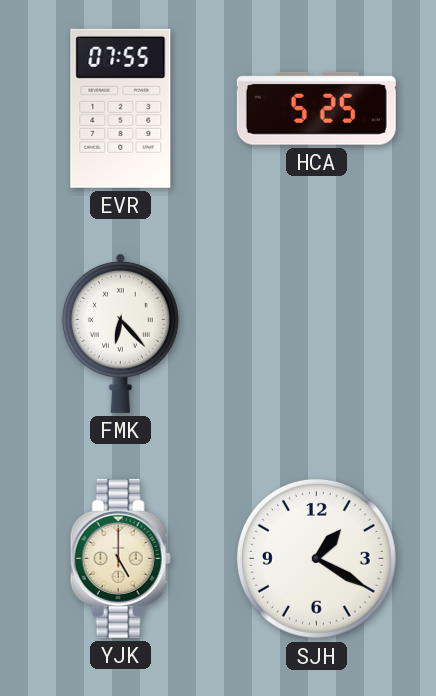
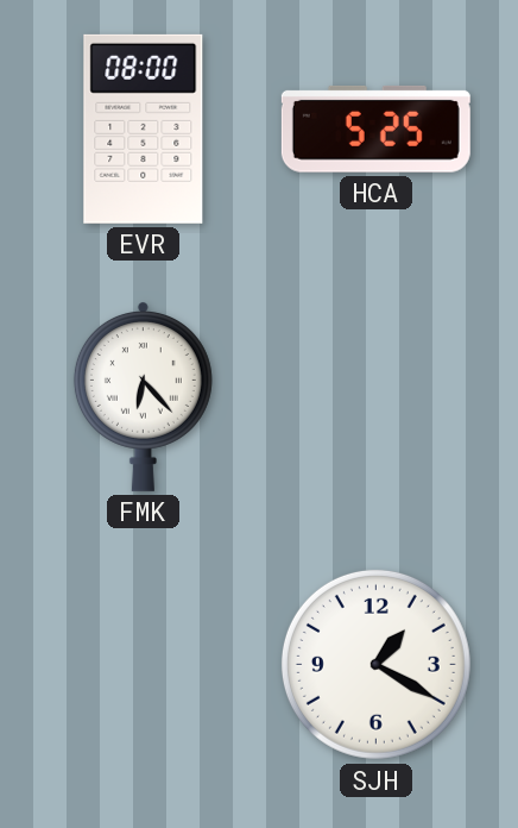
EVR: 07:55 -> 08:00 (144, 128)
YJK: 5:00 -> none (120, 558)
